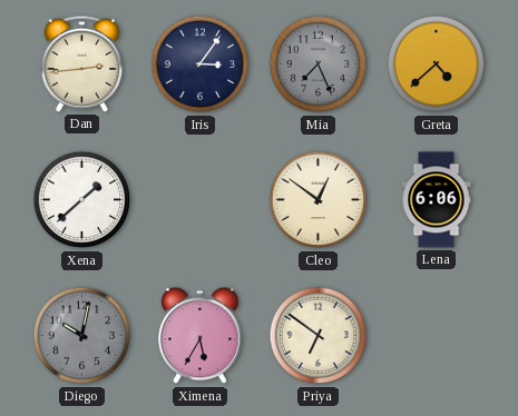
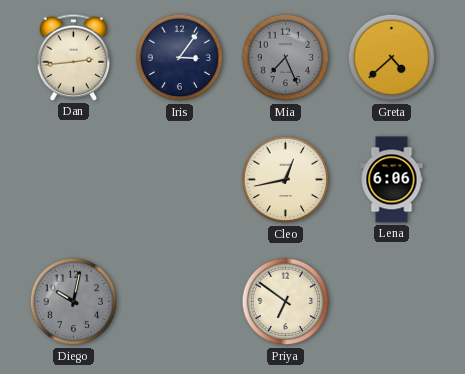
Xena: 1:38 -> none (82, 200)
Cleo: 12:51 -> 12:43 (286, 180)
Ximena: 5:35 -> none (201, 336)
